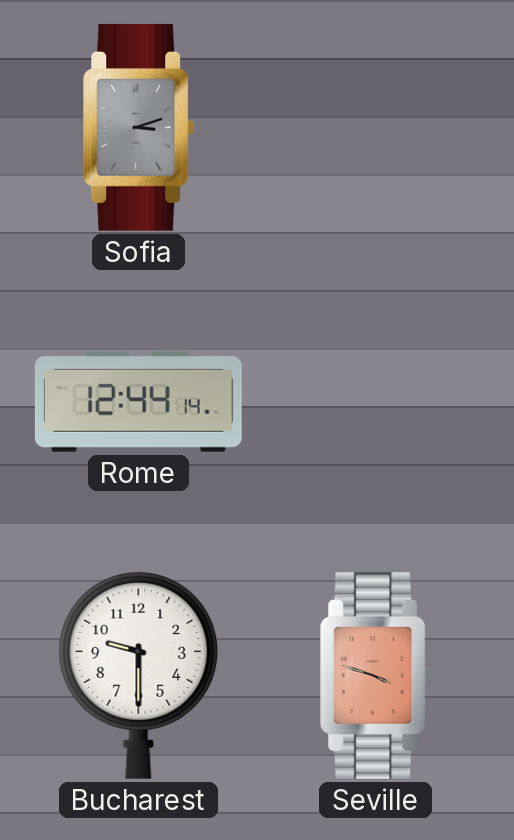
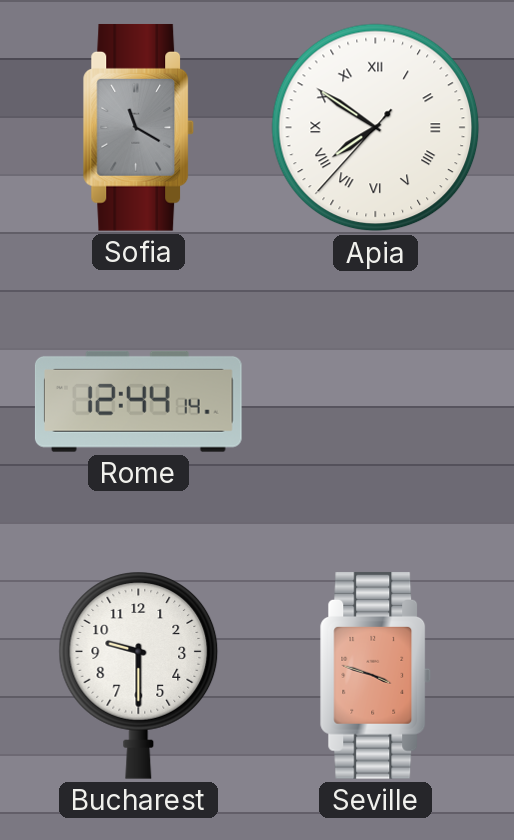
Sofia: 3:12 -> 11:20 (139, 127)
Apia: none -> 7:50 (376, 128)
